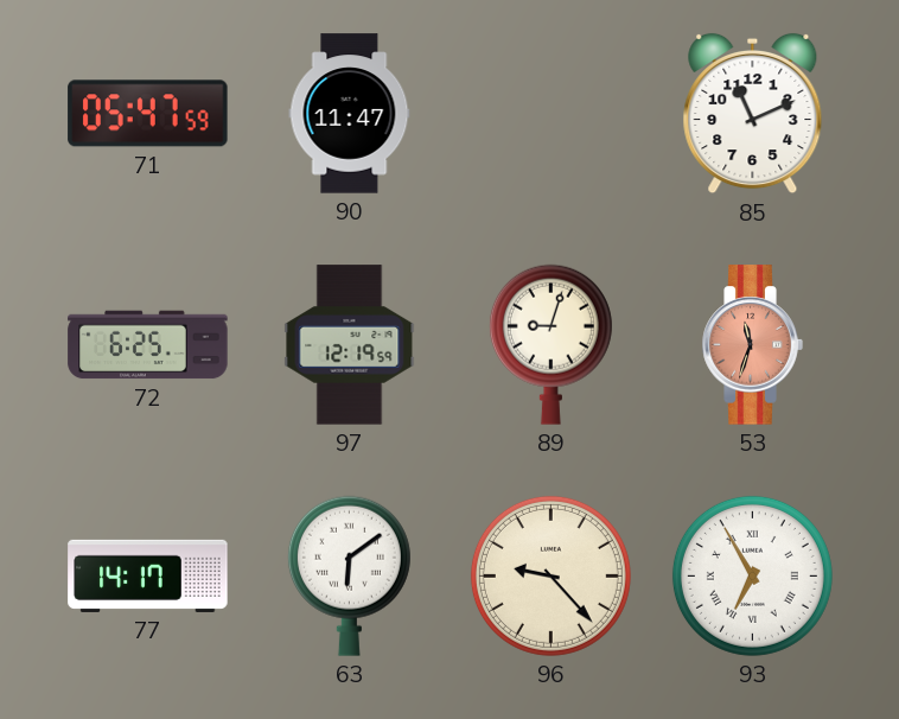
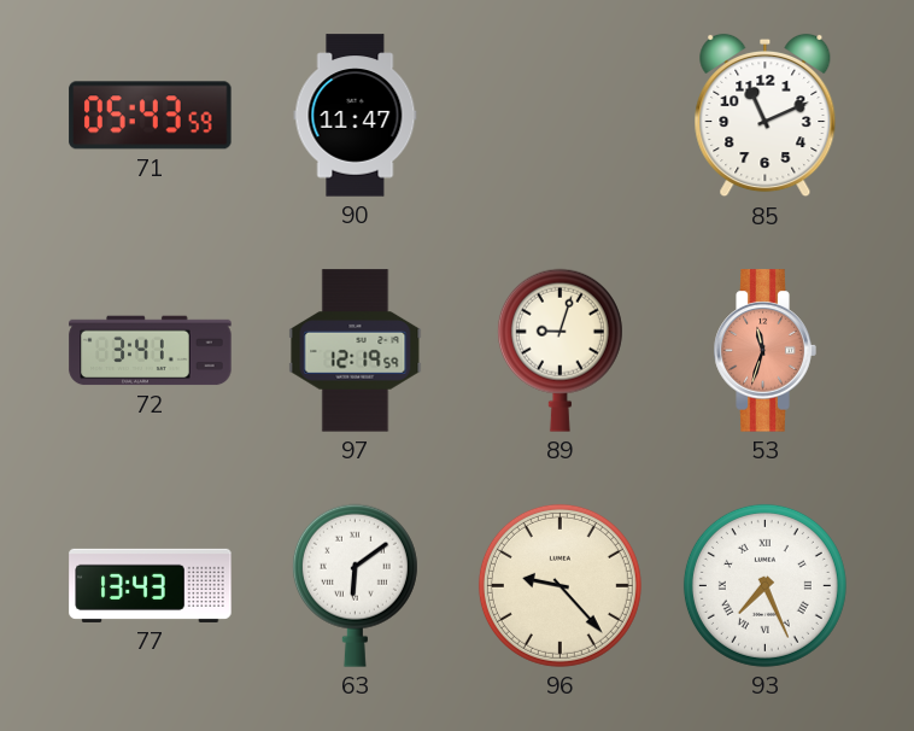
71: 05:47 -> 05:43 (151, 116)
72: 6:25 -> 3:41 (151, 351)
77: 14:17 -> 13:43 (151, 585)
93: 6:55 -> 7:26 (764, 585)
